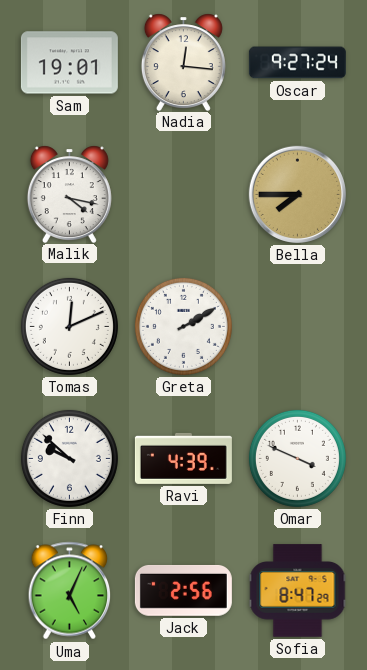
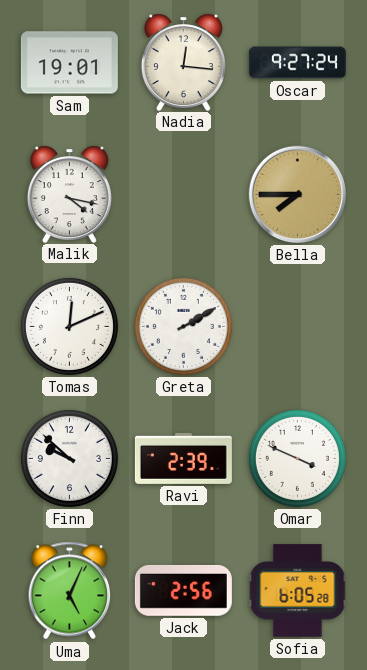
Ravi: 4:39 -> 2:39 (183, 458)
Sofia: 8:47 -> 6:05 (298, 591)
